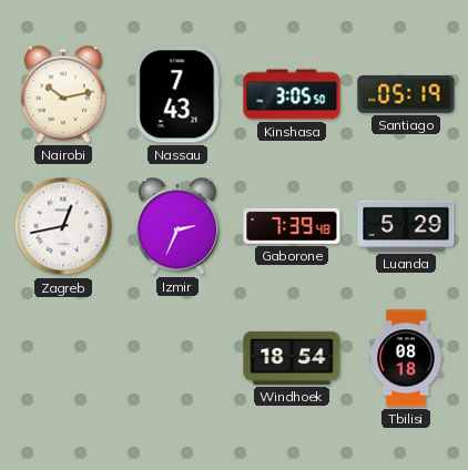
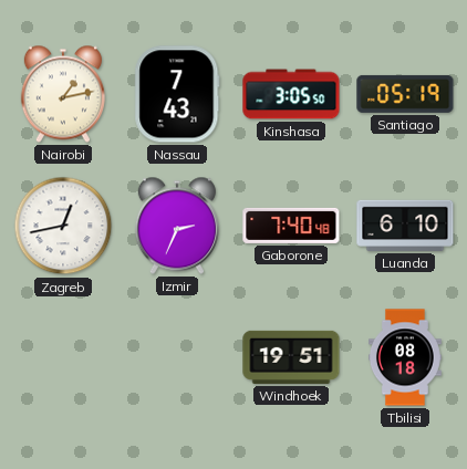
Nairobi: 10:13 -> 1:13 (63, 94)
Gaborone: 7:39 -> 7:40 (291, 226)
Luanda: 5:29 -> 6:10 (405, 226)
Windhoek: 18:54 -> 19:51 (291, 357)
